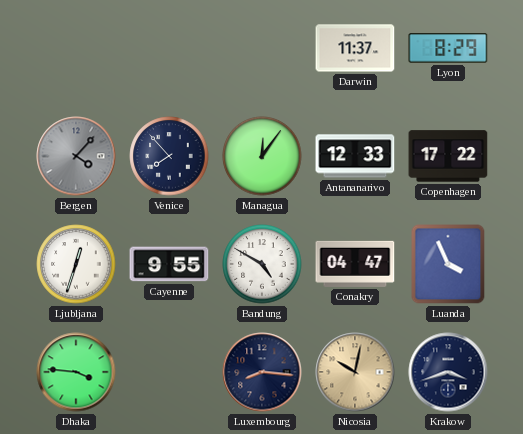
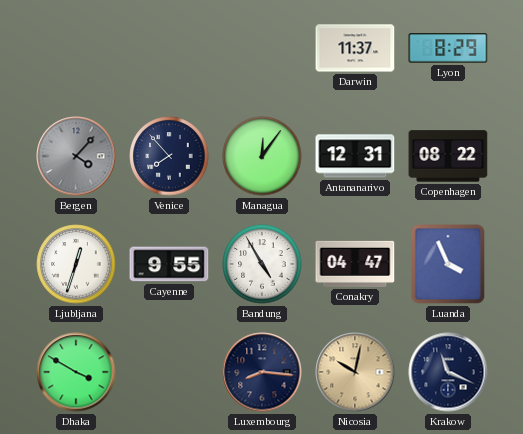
Antananarivo: 12:33 -> 12:31 (355, 156)
Copenhagen: 17:22 -> 08:22 (448, 156)
Bandung: 4:50 -> 4:55 (262, 264)
Dhaka: 3:46 -> 3:50 (76, 372)
Krakow: 3:42 -> 11:19 (448, 372)
